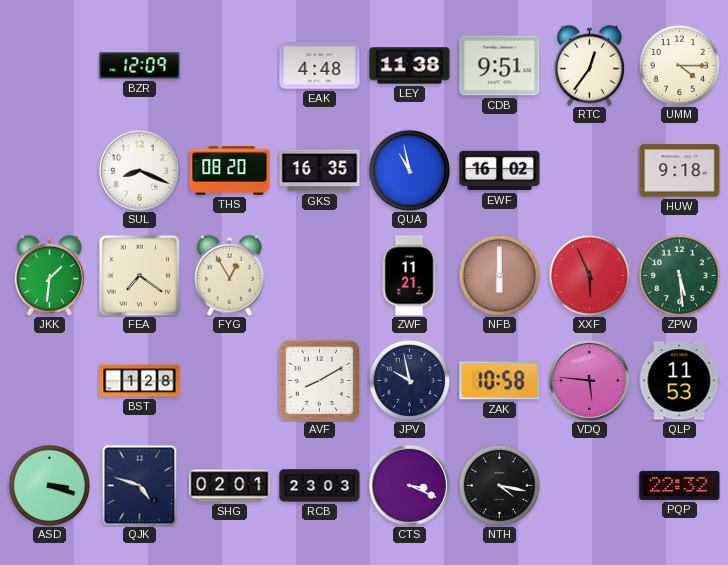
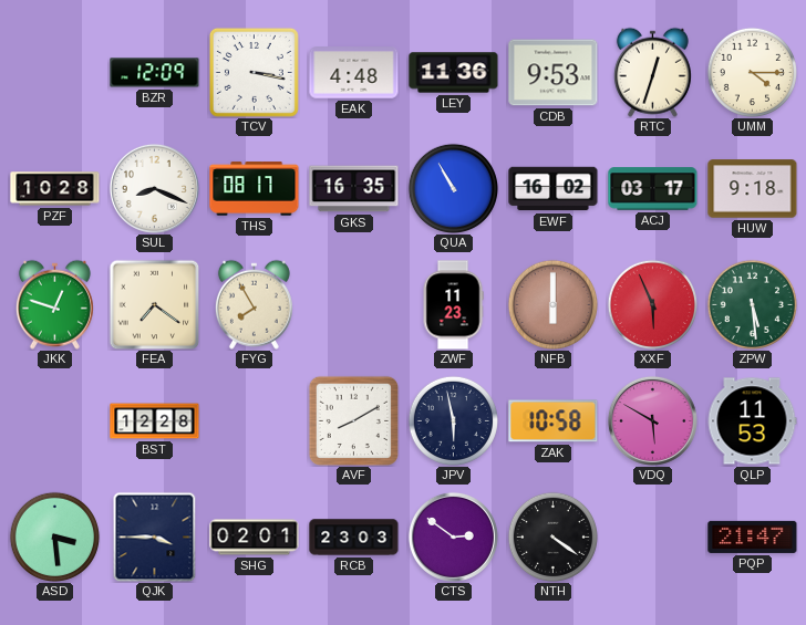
TCV: none -> 3:17 (254, 72)
LEY: 11:38 -> 11:36 (454, 73)
CDB: 9:51 -> 9:53 (554, 73)
RTC: 12:36 -> 12:33 (652, 72)
PZF: none -> 10:28 (55, 189)
THS: 08:20 -> 08:17 (255, 189)
QUA: 10:58 -> 10:55 (453, 188)
ACJ: none -> 03:17 (653, 189)
JKK: 1:31 -> 12:48 (54, 304)
FYG: 12:55 -> 7:55 (254, 304)
ZWF: 11:21 -> 11:23 (453, 305)
BST: 1:28 -> 12:28 (155, 421)
JPV: 9:58 -> 5:58 (453, 420)
VDQ: 5:46 -> 5:50 (652, 420)
ASD: 3:18 -> 3:29 (54, 537)
QJK: 4:48 -> 3:45 (155, 537)
CTS: 3:19 -> 2:51 (453, 537)
NTH: 4:17 -> 4:21 (552, 537)
PQP: 22:32 -> 21:47 (753, 537)
